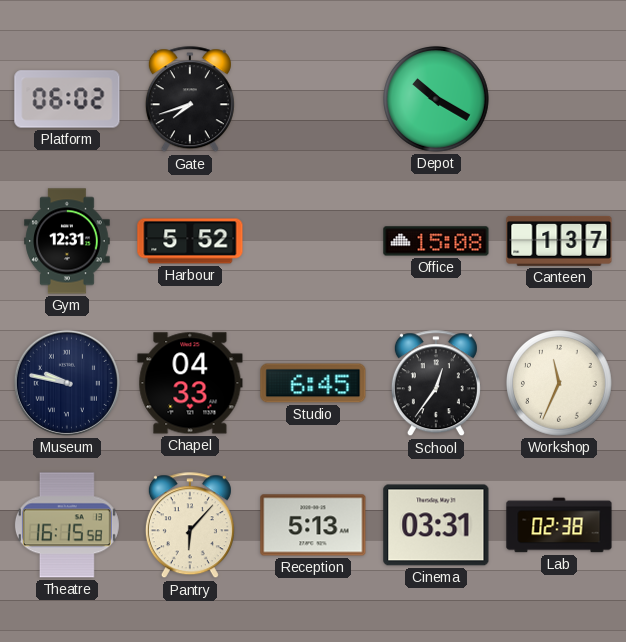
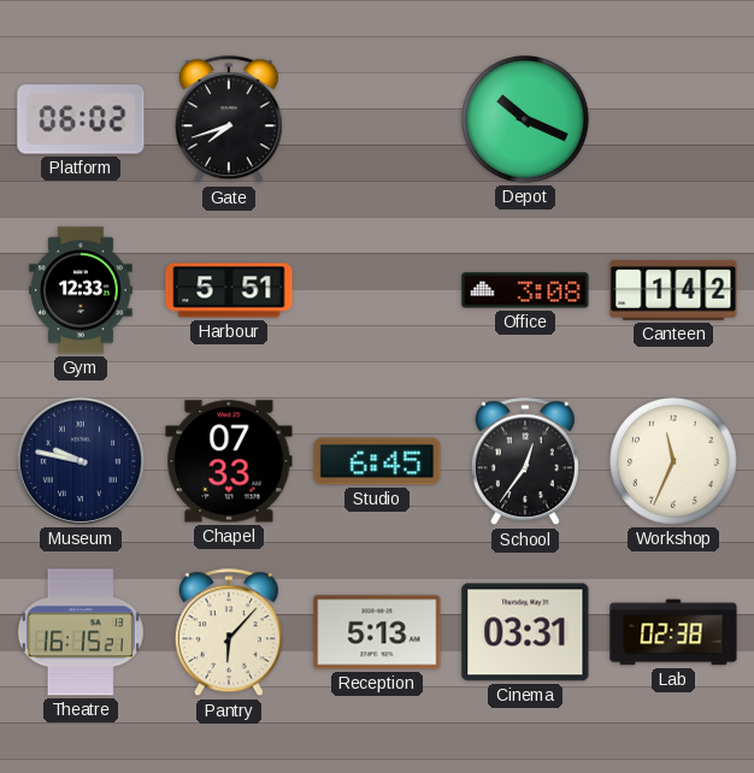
Depot: 10:20 -> 10:19 (526, 120)
Gym: 12:31 -> 12:33 (81, 290)
Harbour: 5:52 -> 5:51 (229, 290)
Office: 15:08 -> 3:08 (525, 290)
Canteen: 1:37 -> 1:42 (673, 290)
Chapel: 04:33 -> 07:33 (229, 461)
Theatre: 16:15:58 -> 16:15:21 (81, 632)
